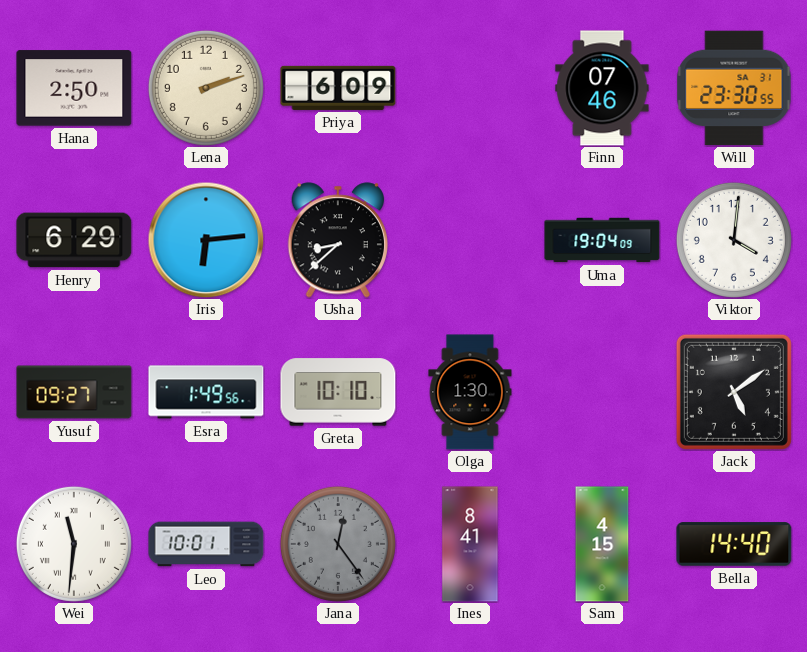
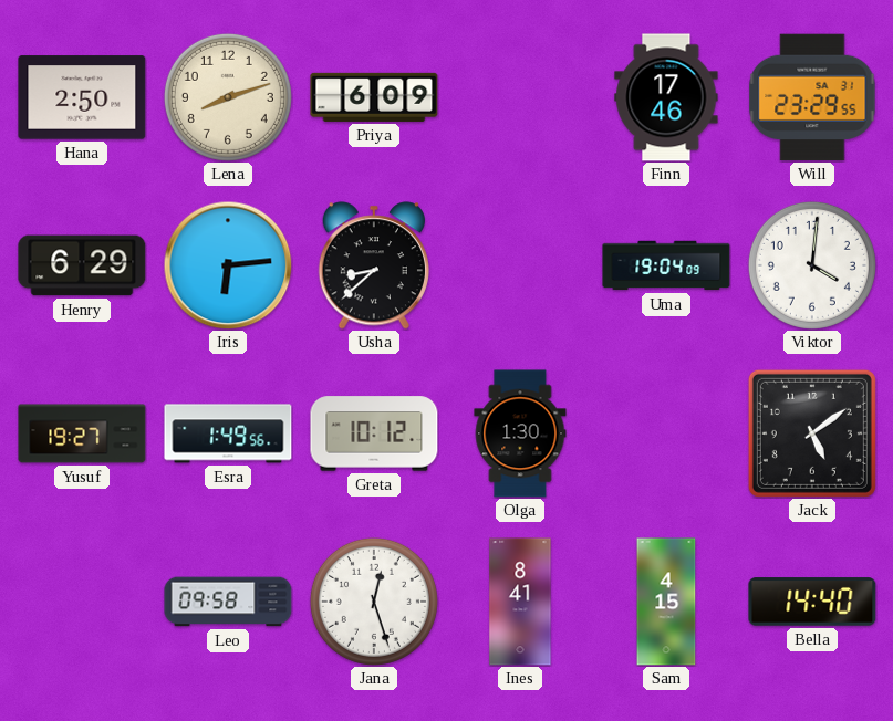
Lena: 2:12 -> 8:12 (228, 97)
Finn: 07:46 -> 17:46 (666, 97)
Will: 23:30 -> 23:29 (812, 97)
Yusuf: 09:27 -> 19:27 (82, 433)
Greta: 10:10 -> 10:12 (374, 433)
Wei: 11:31 -> none (74, 544)
Leo: 10:01 -> 09:58 (228, 602)
Jana: 12:24 -> 12:27 (374, 602)
Jana dial: grey -> white (374, 602)
